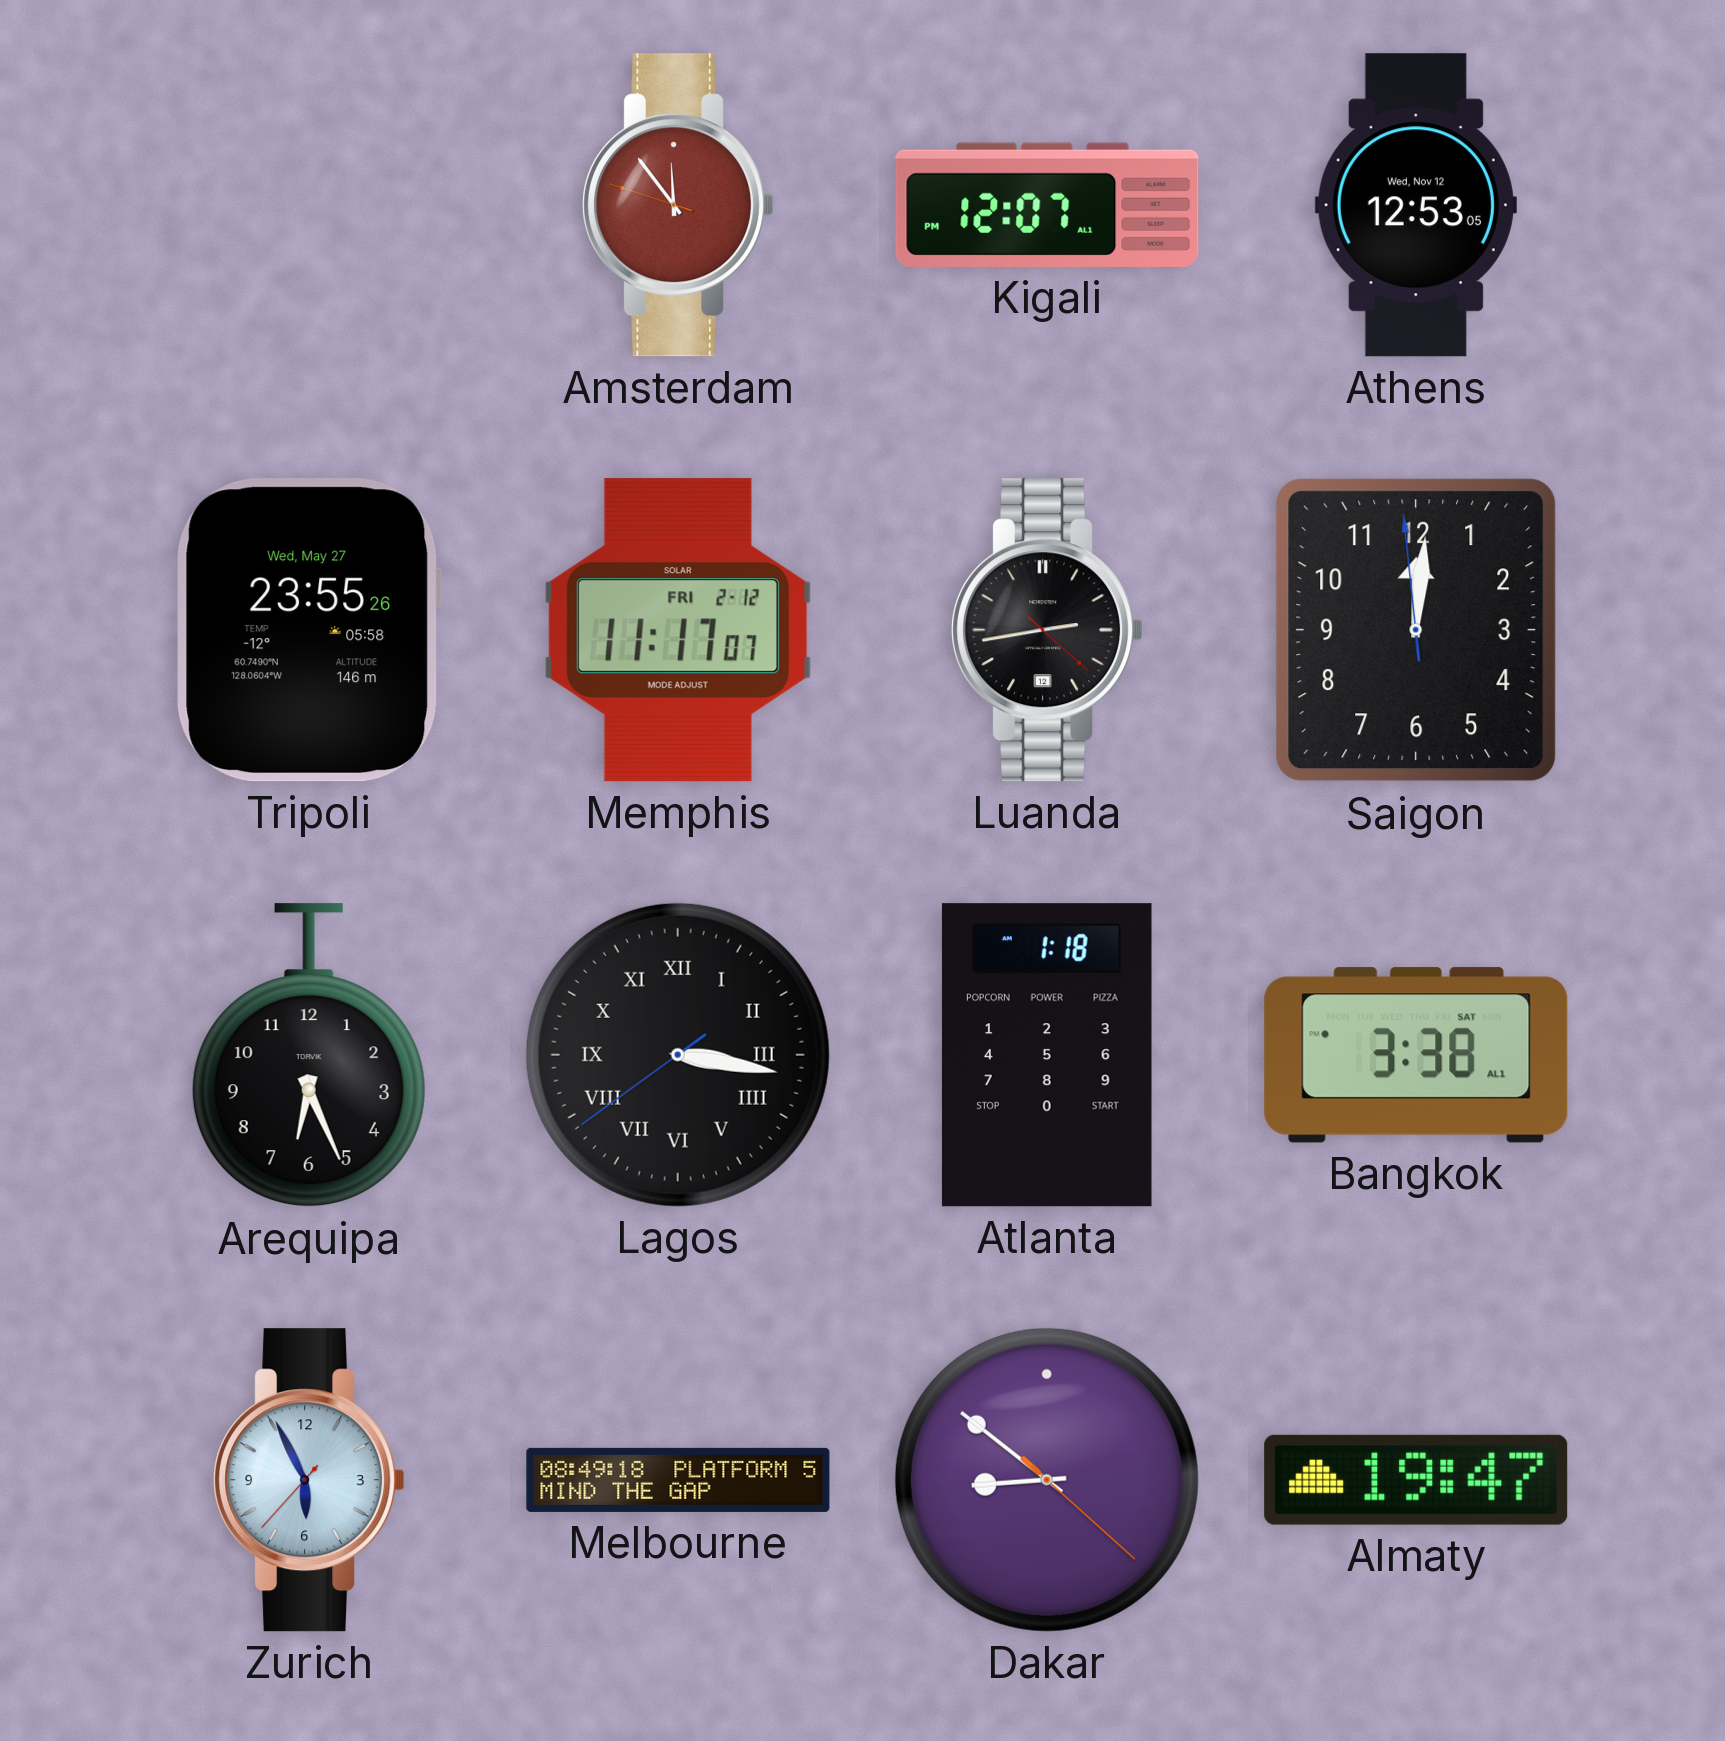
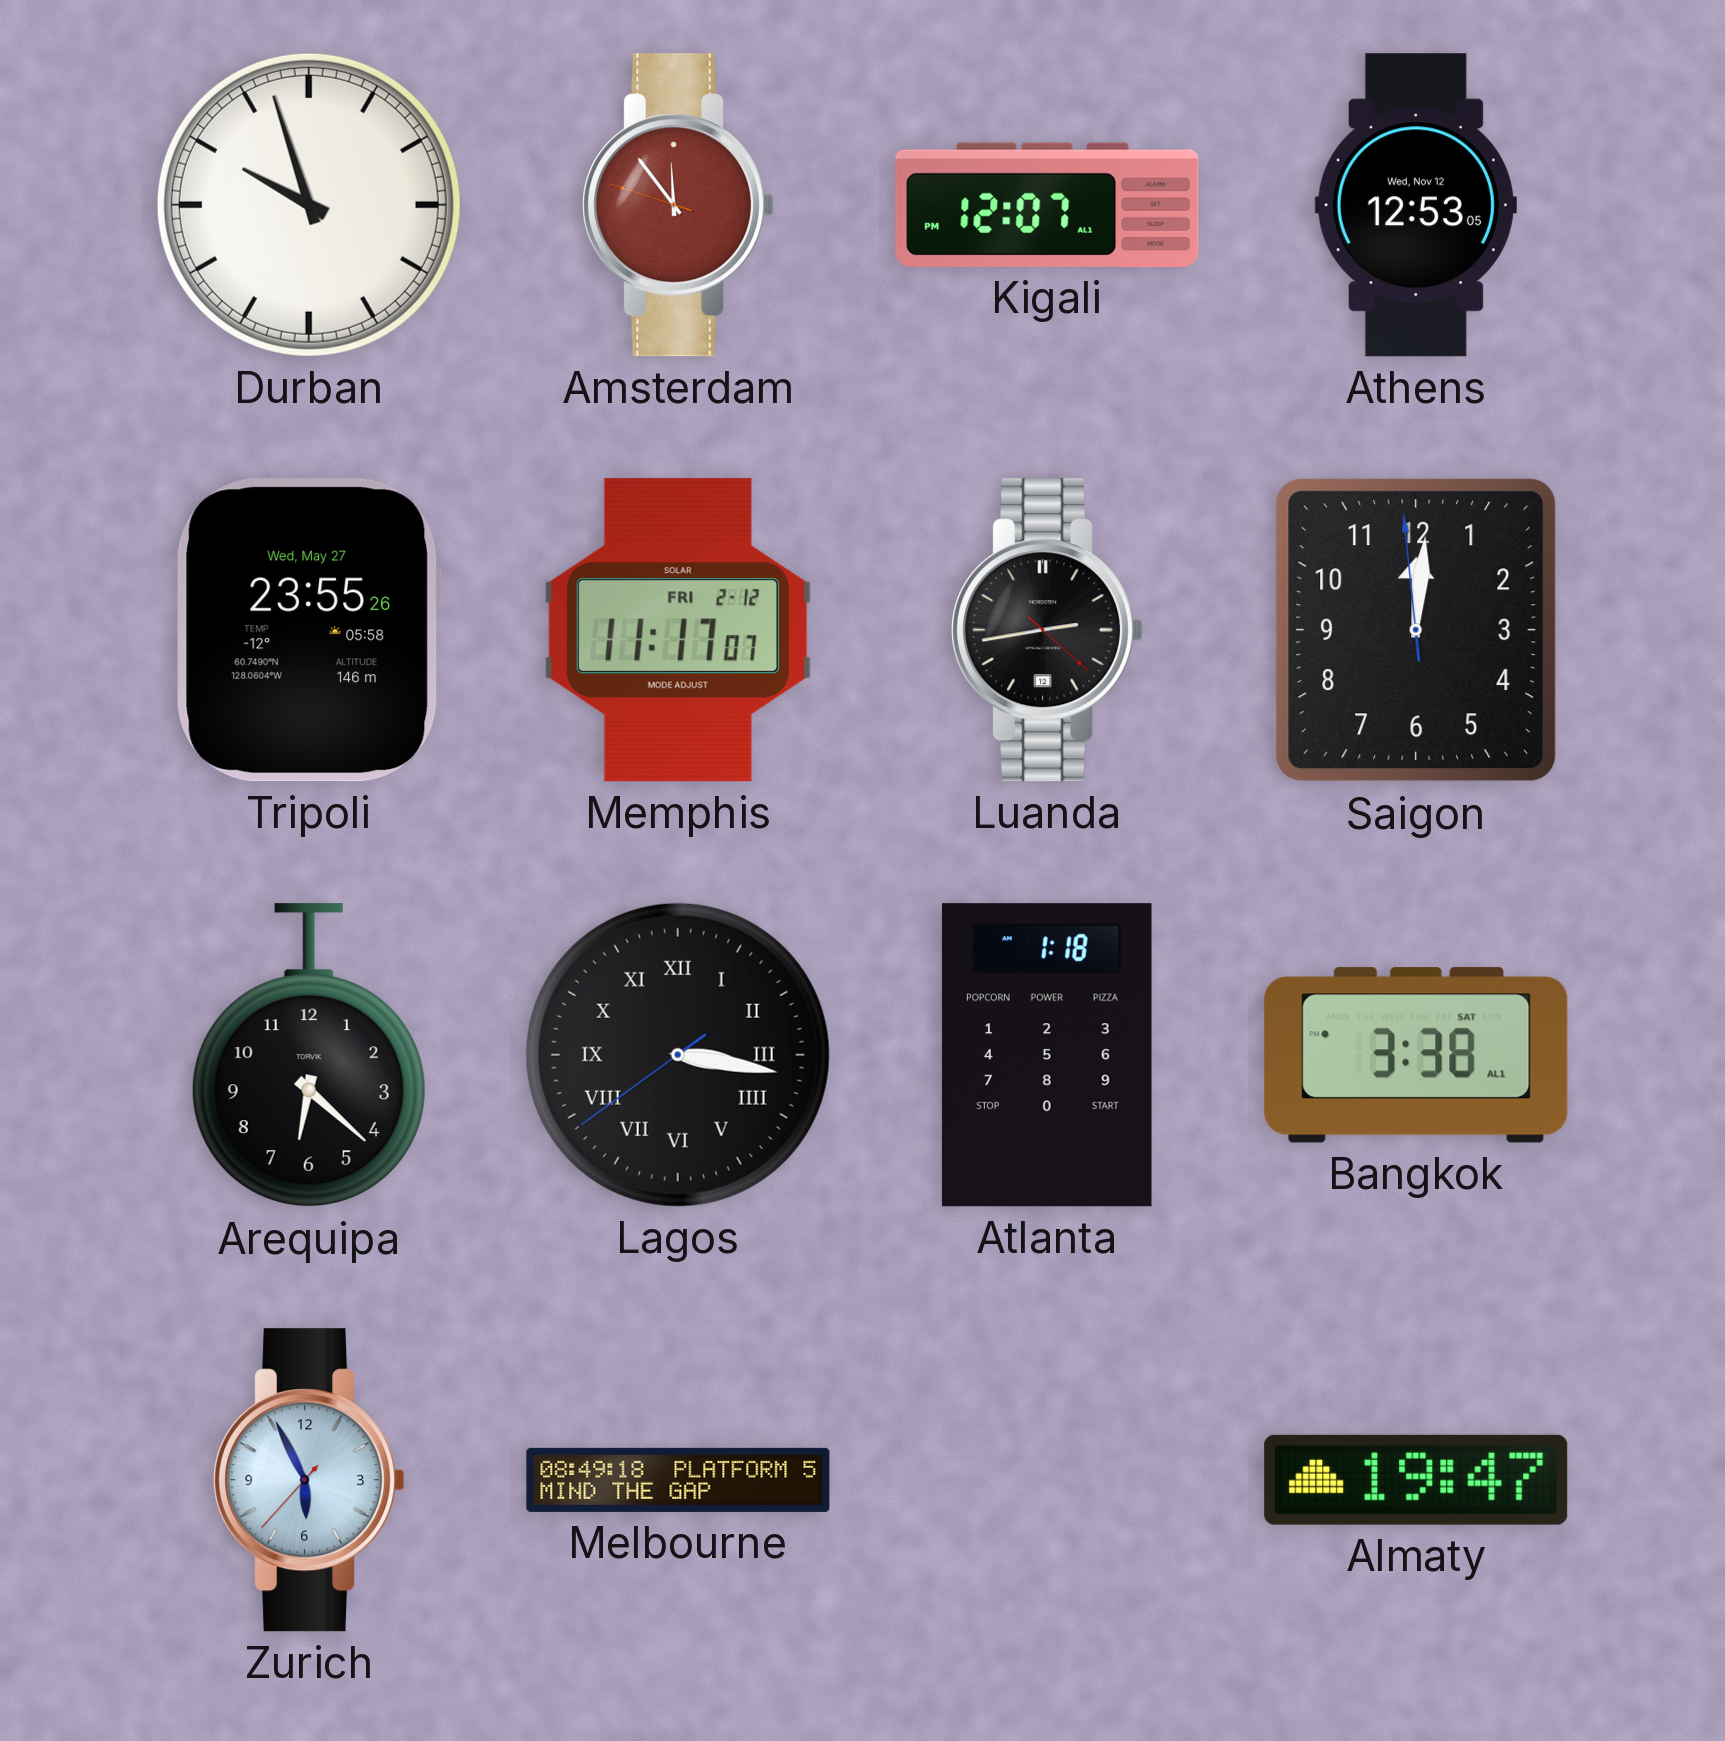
Durban: none -> 9:57 (309, 205)
Arequipa: 6:26 -> 6:22 (309, 1056)
Dakar: 8:51 -> none (1047, 1480)
